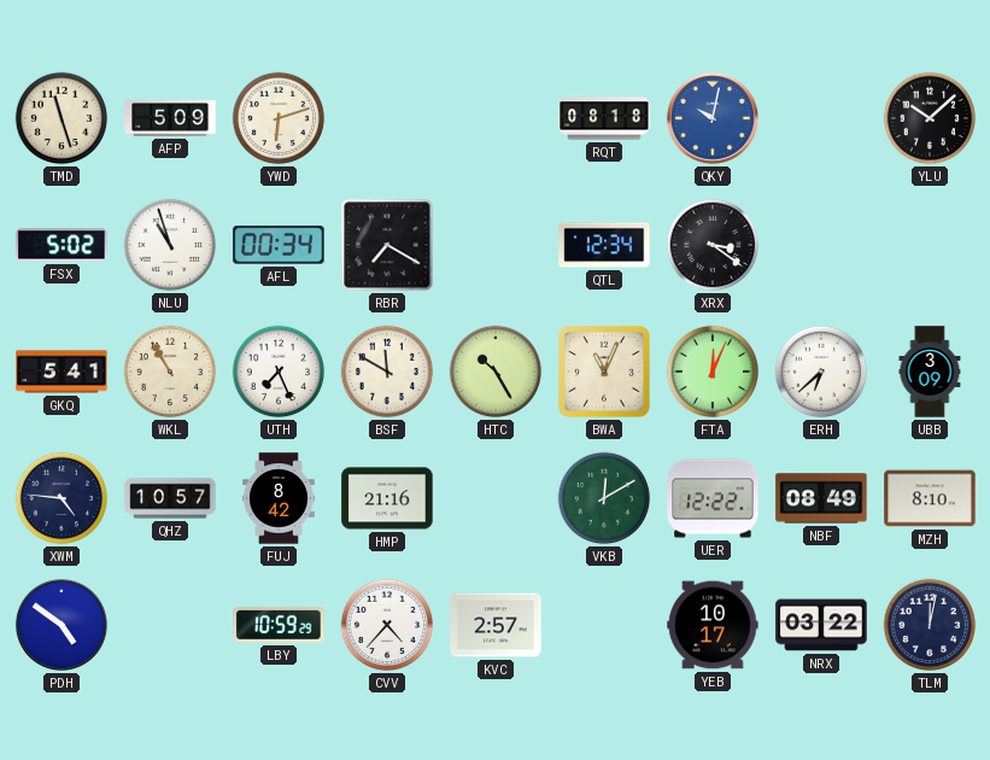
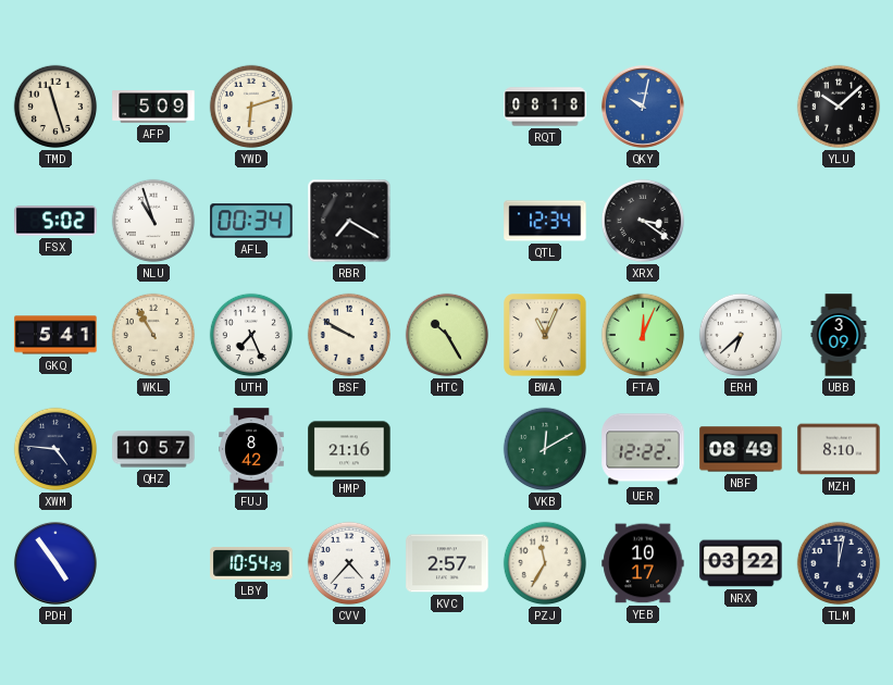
BSF: 11:50 -> 9:50 (349, 335)
PDH: 4:51 -> 4:54 (55, 563)
LBY: 10:59 -> 10:54 (251, 564)
PZJ: none -> 11:35 (545, 563)
